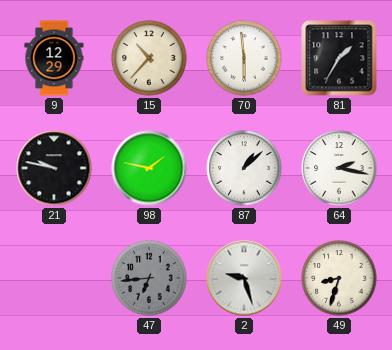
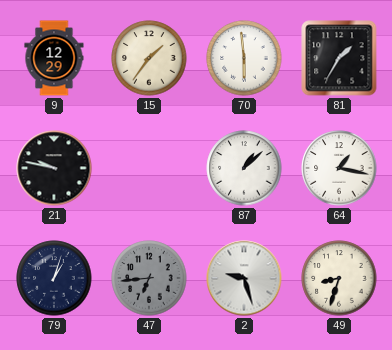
15: 10:37 -> 1:36 (149, 58)
98: 1:47 -> none (149, 168)
64: 2:17 -> 1:17 (339, 168)
79: none -> 1:03 (54, 278)
